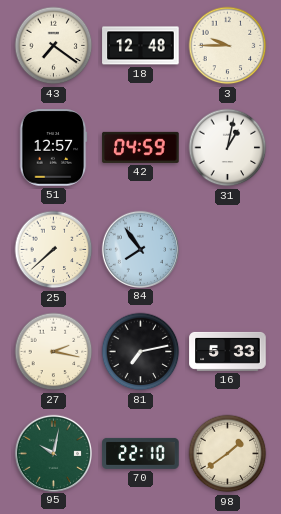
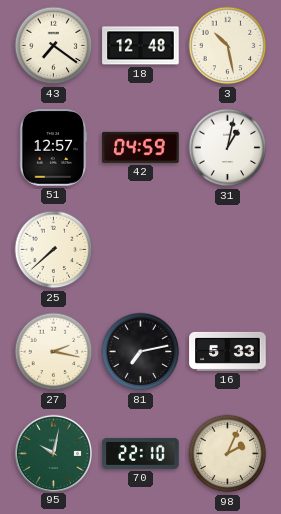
3: 9:45 -> 10:28 (228, 46)
84: 7:54 -> none (140, 249)
98: 1:39 -> 2:04 (228, 454)
